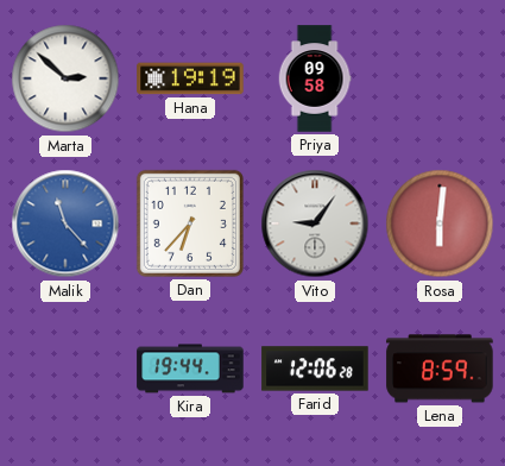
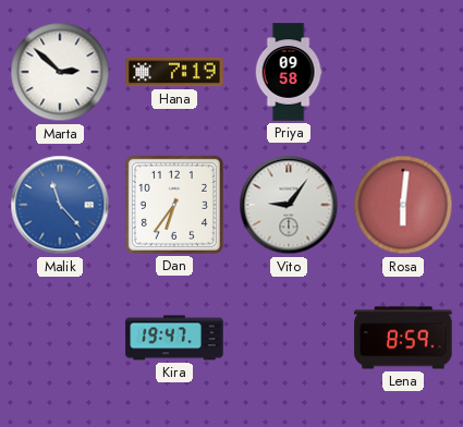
Hana: 19:19 -> 7:19 (174, 72)
Dan: 6:37 -> 6:36 (174, 205)
Kira: 19:44 -> 19:47 (174, 338)
Farid: 12:06 -> none (315, 369)
